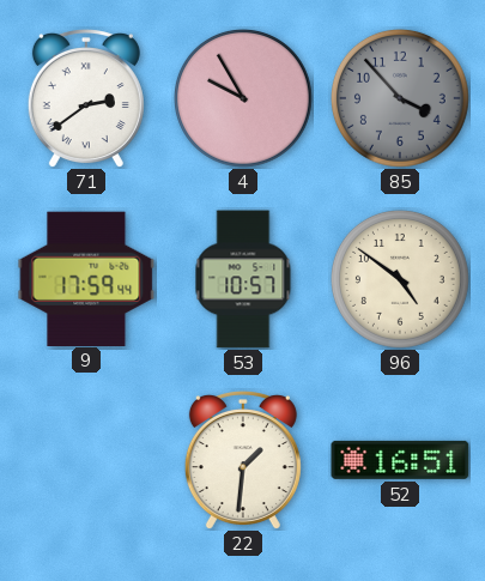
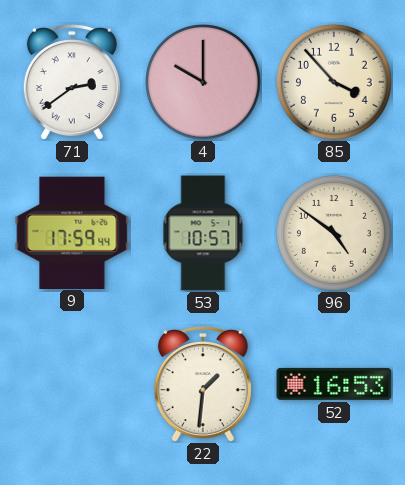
4: 9:55 -> 10:00 (203, 82)
85 dial: grey -> cream (334, 82)
52: 16:51 -> 16:53 (334, 384)
